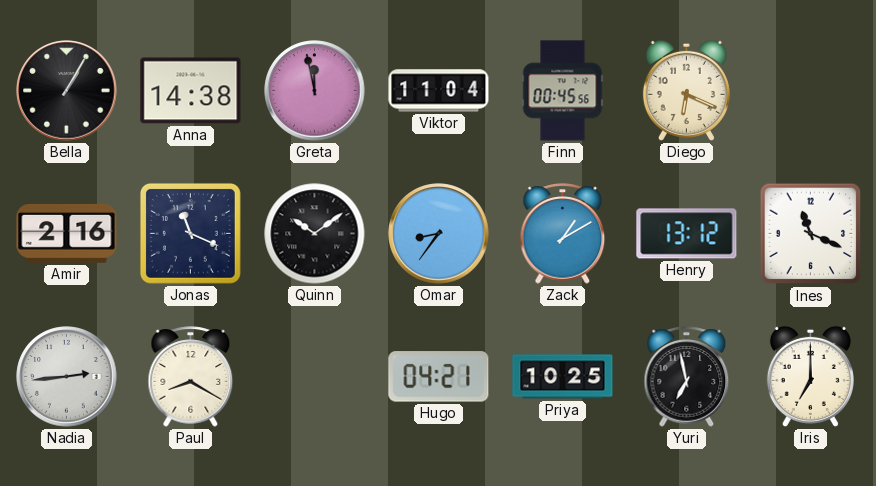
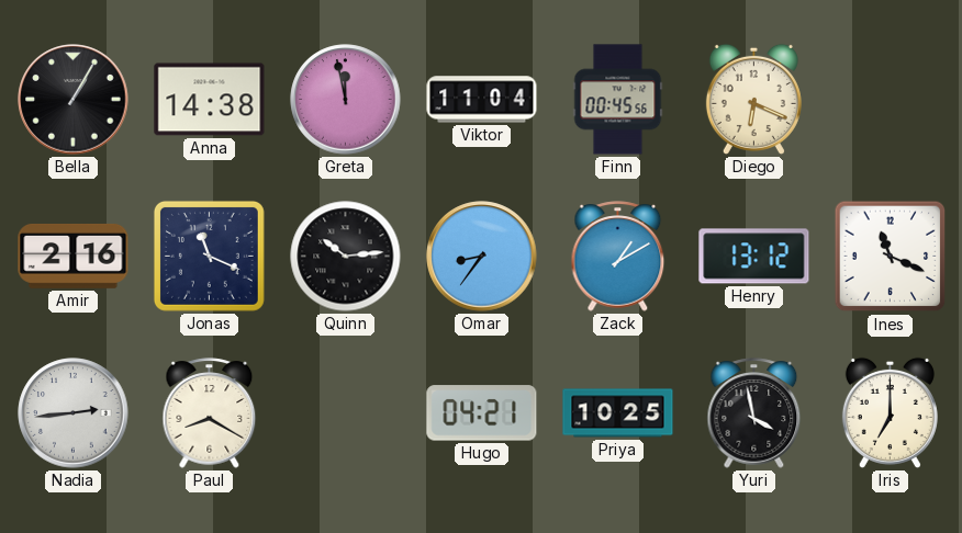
Quinn: 10:09 -> 10:14 (346, 257)
Yuri: 6:58 -> 3:58 (754, 413)
